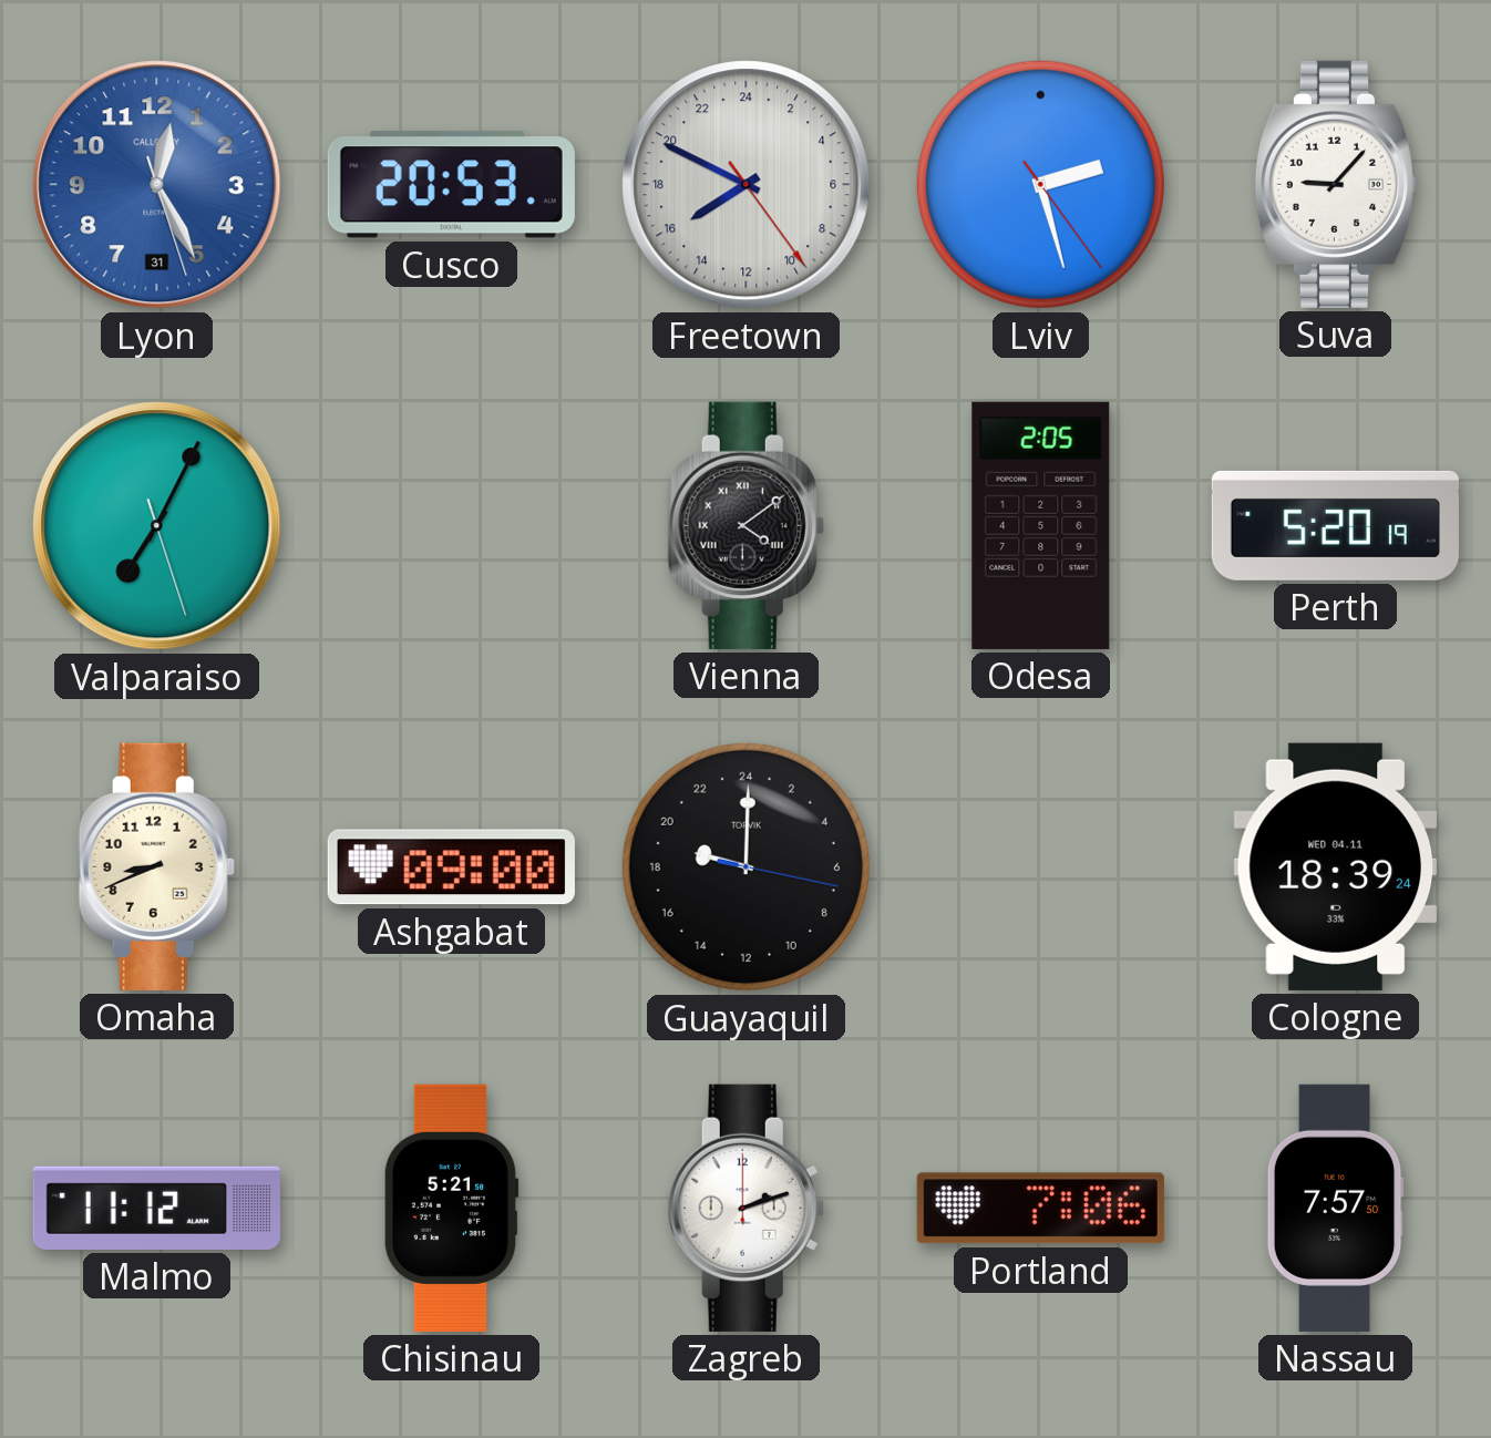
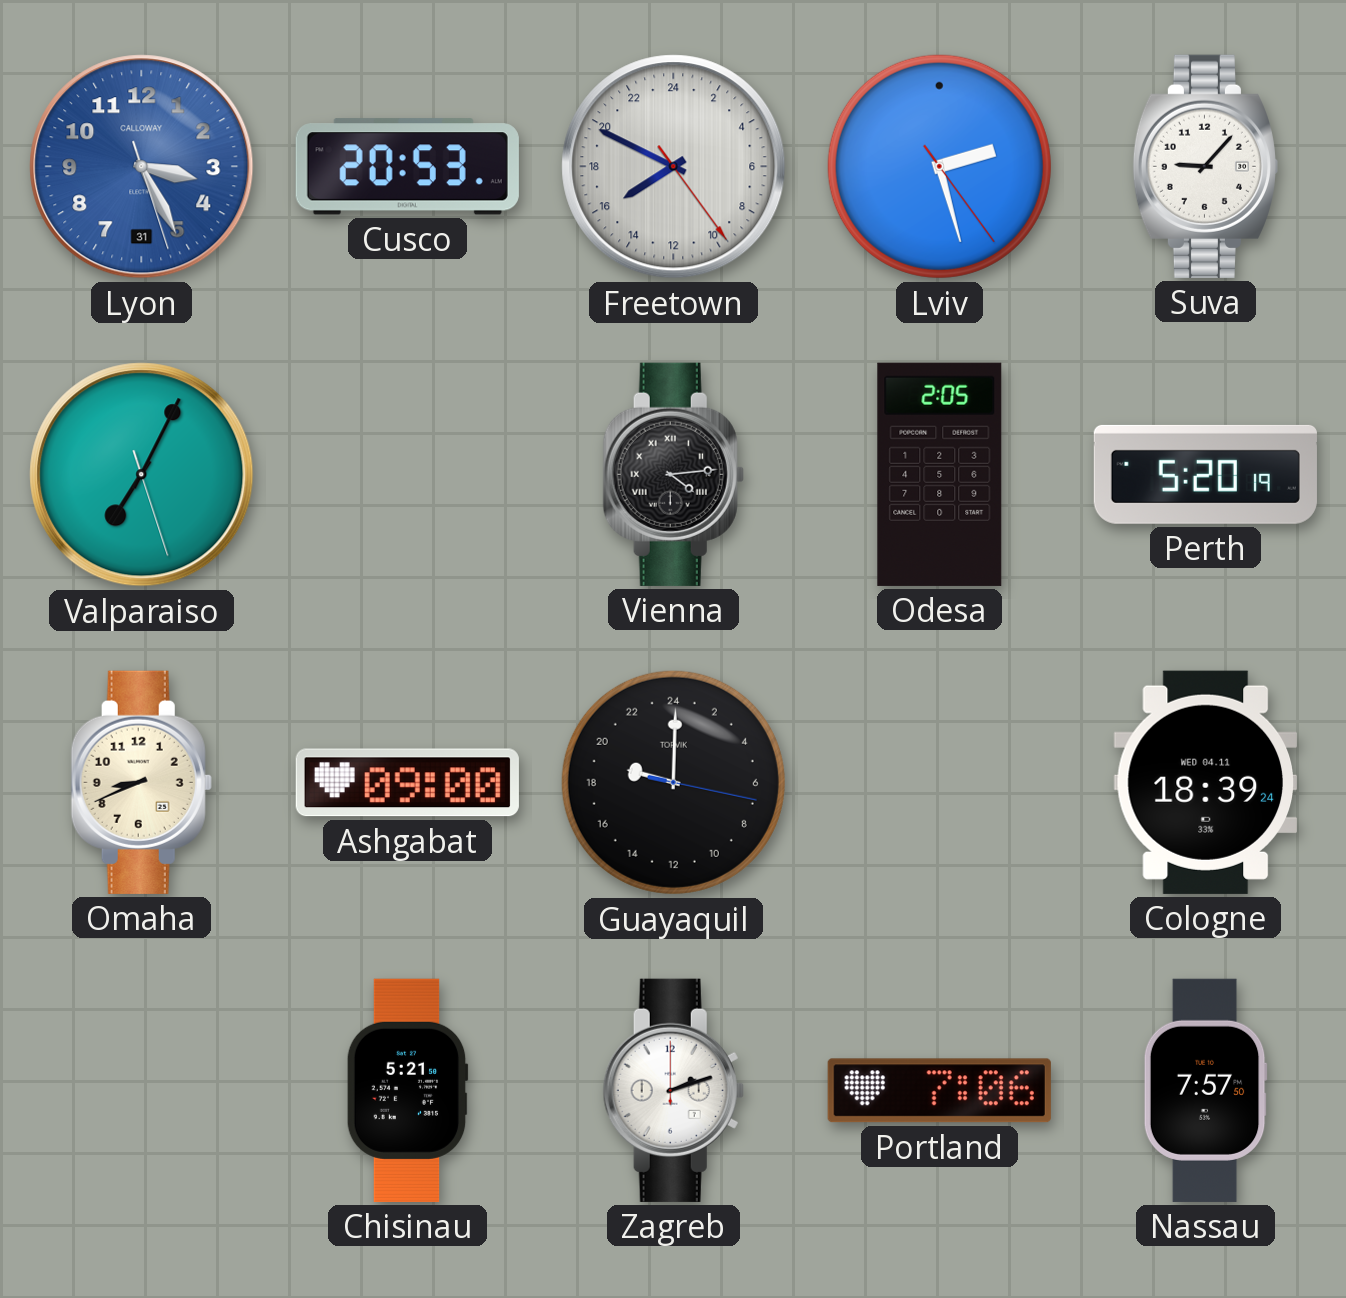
Lyon: 12:25 -> 3:25 (142, 167)
Vienna: 4:09 -> 4:14 (673, 474)
Malmo: 11:12 -> none (156, 1208)
